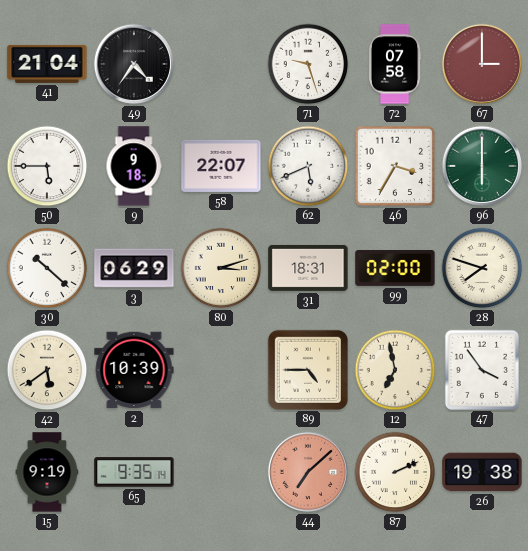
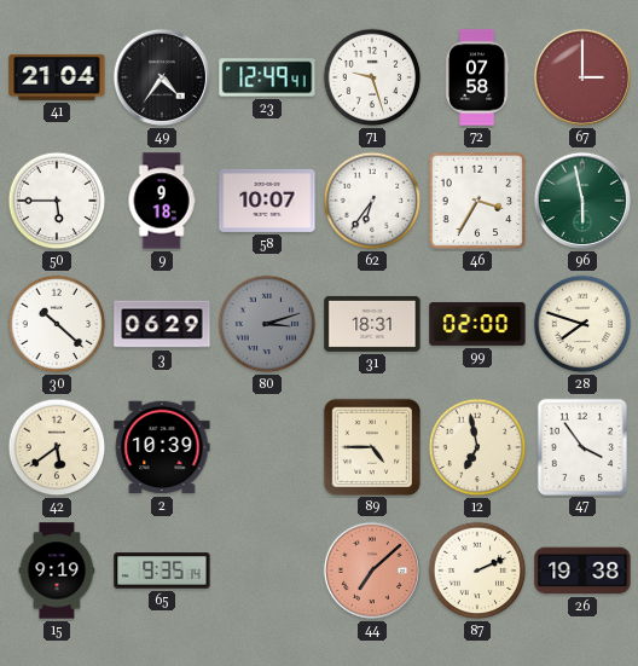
23: none -> 12:49 (267, 77)
58: 22:07 -> 10:07 (267, 201)
62: 5:41 -> 6:36 (372, 201)
96: 6:00 -> 5:58 (582, 201)
80 dial: cream -> grey (267, 324)
